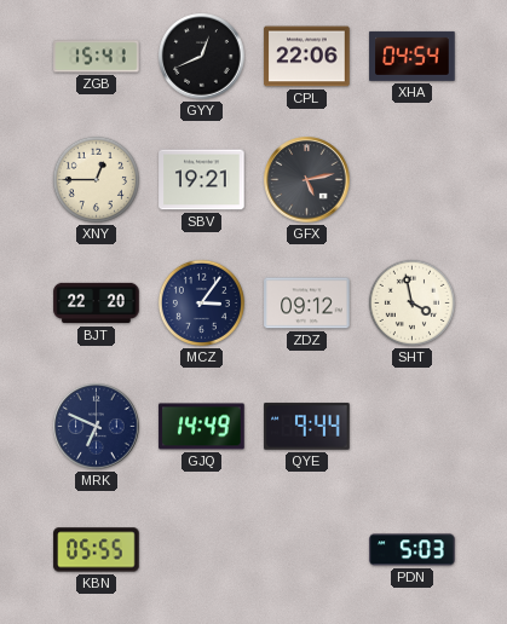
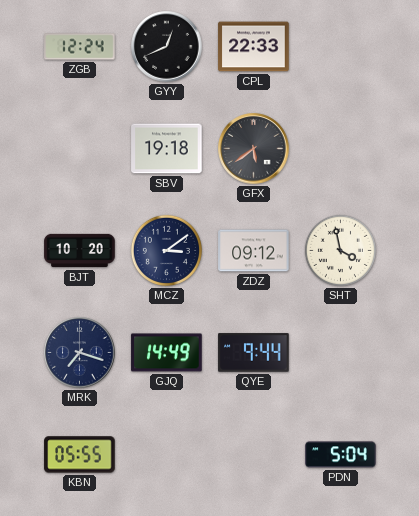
ZGB: 15:41 -> 12:24 (80, 47)
CPL: 22:06 -> 22:33 (254, 47)
XHA: 04:54 -> none (413, 56)
XNY: 12:45 -> none (96, 179)
SBV: 19:21 -> 19:18 (167, 149)
GFX: 5:13 -> 5:39 (254, 149)
BJT: 22:20 -> 10:20 (80, 251)
MCZ: 3:06 -> 3:09 (166, 250)
MRK: 6:49 -> 7:18 (80, 353)
PDN: 5:03 -> 5:04 (341, 455)
